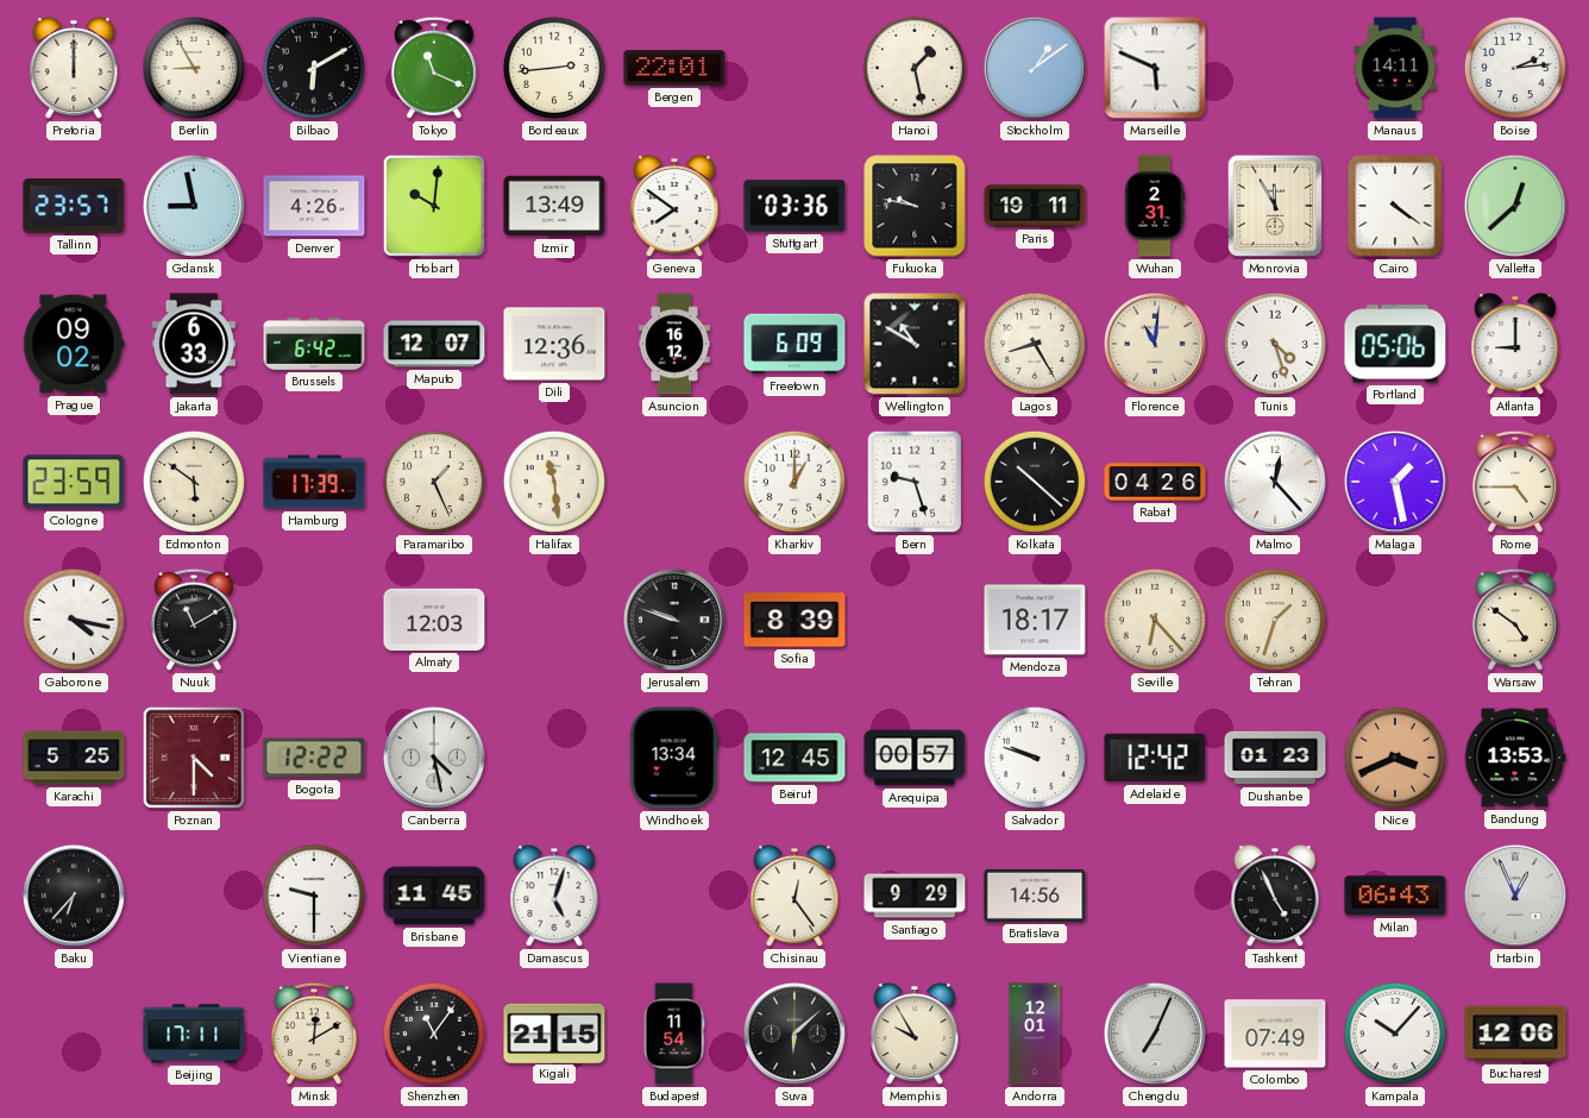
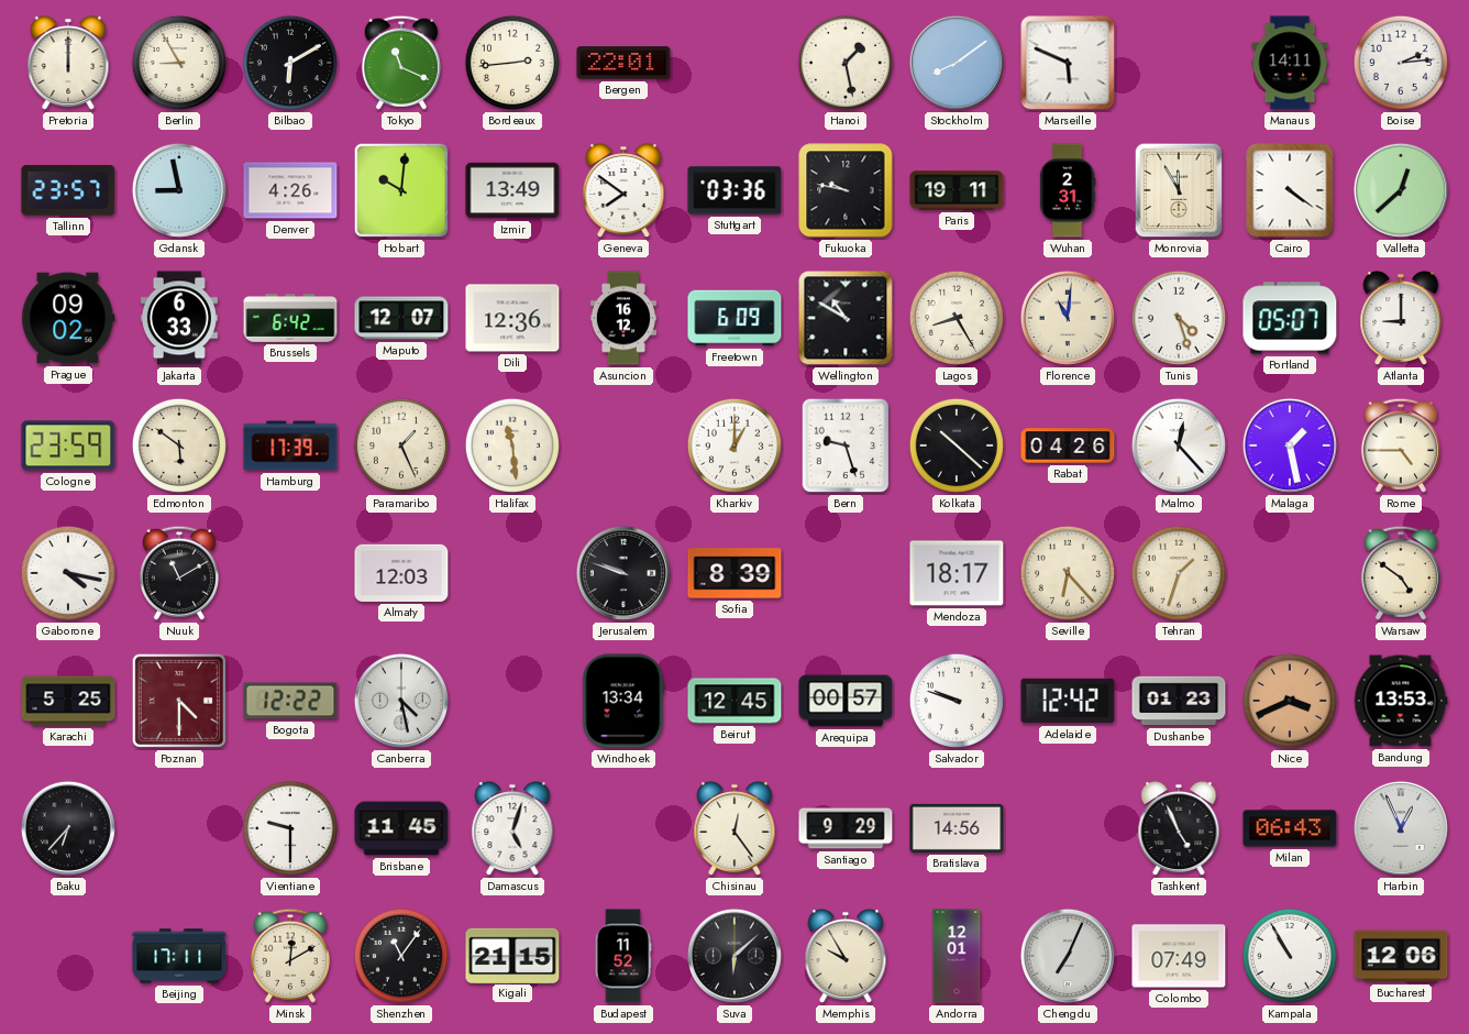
Stockholm: 1:09 -> 8:09 (957, 63)
Portland: 05:06 -> 05:07 (1290, 318)
Budapest: 11:54 -> 11:52 (623, 956)
Kampala: 10:07 -> 10:55 (1290, 956)
